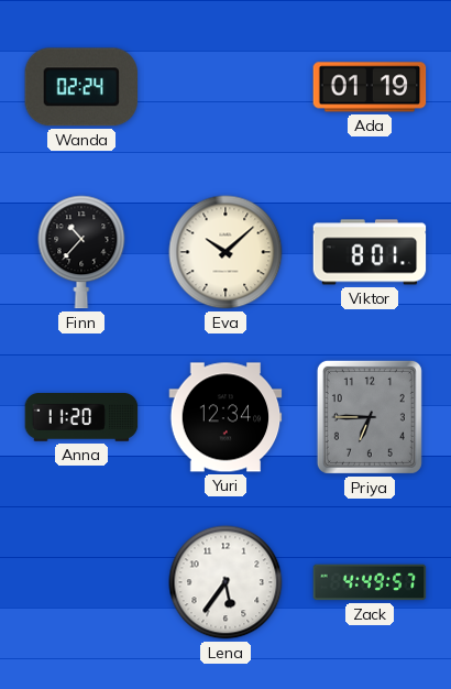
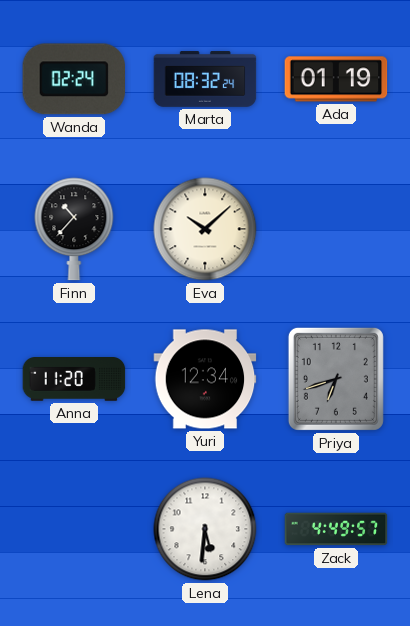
Marta: none -> 08:32 (205, 79)
Viktor: 8:01 -> none (370, 252)
Priya: 6:45 -> 6:42 (336, 379)
Lena: 5:36 -> 5:31 (205, 529)
